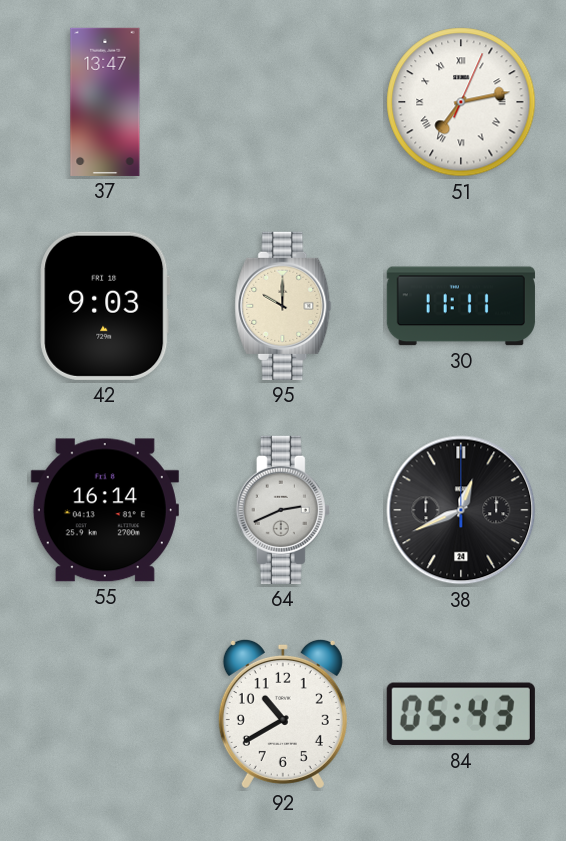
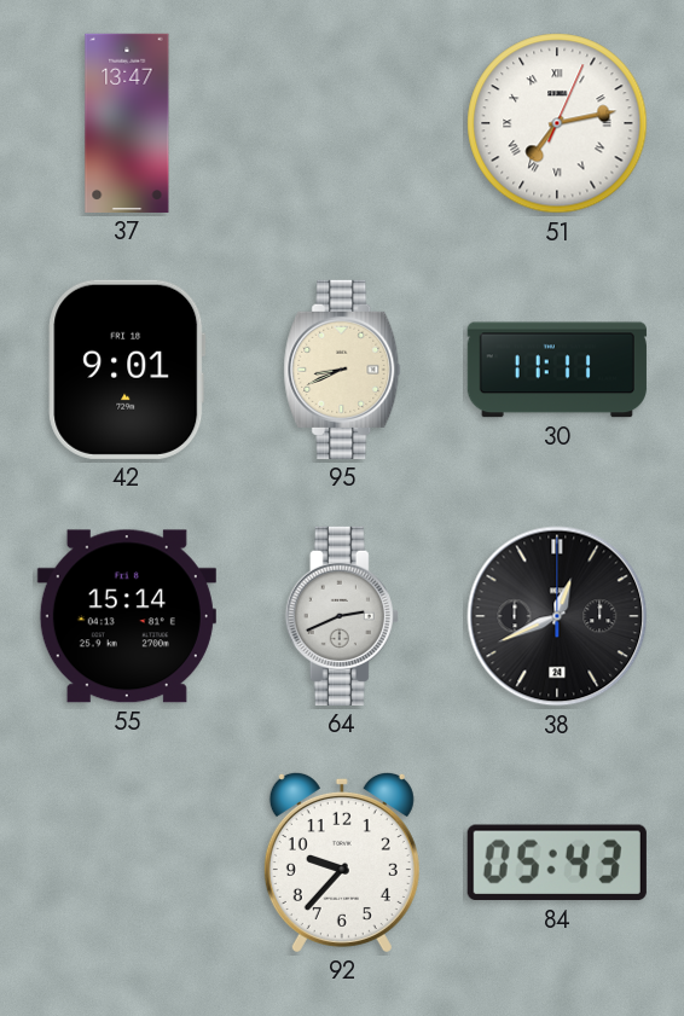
42: 9:03 -> 9:01 (127, 370)
95: 10:00 -> 8:41 (342, 370)
55: 16:14 -> 15:14 (127, 616)
92: 10:40 -> 9:37 (342, 861)
